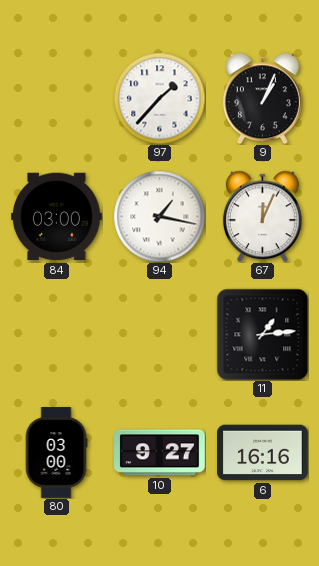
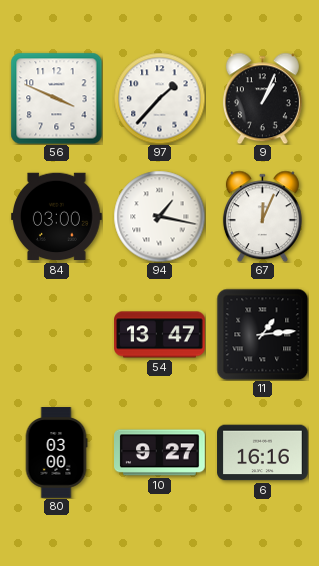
56: none -> 3:49 (56, 98)
54: none -> 13:47 (160, 335)
